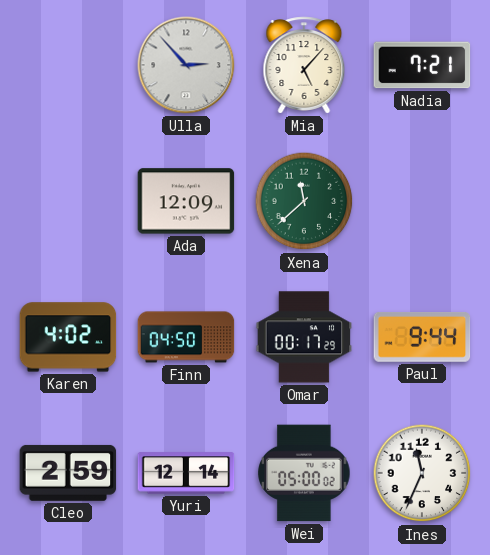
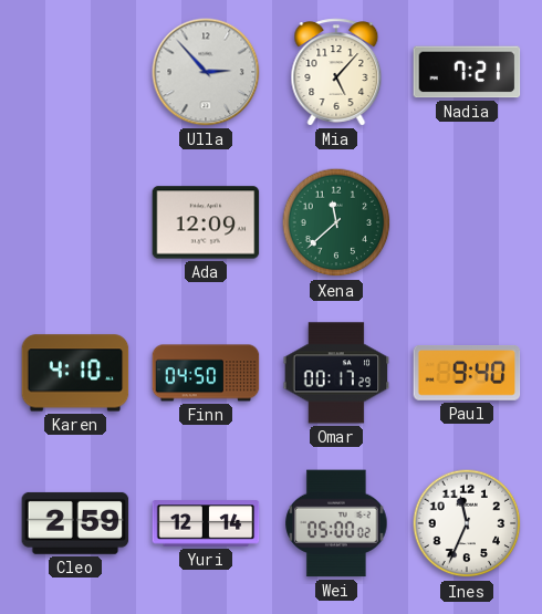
Karen: 4:02 -> 4:10 (75, 373)
Paul: 9:44 -> 9:40 (467, 373)
